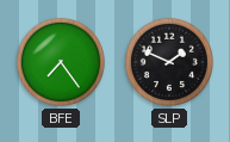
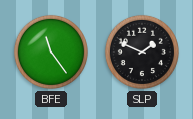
BFE: 7:24 -> 11:24 (51, 52)
